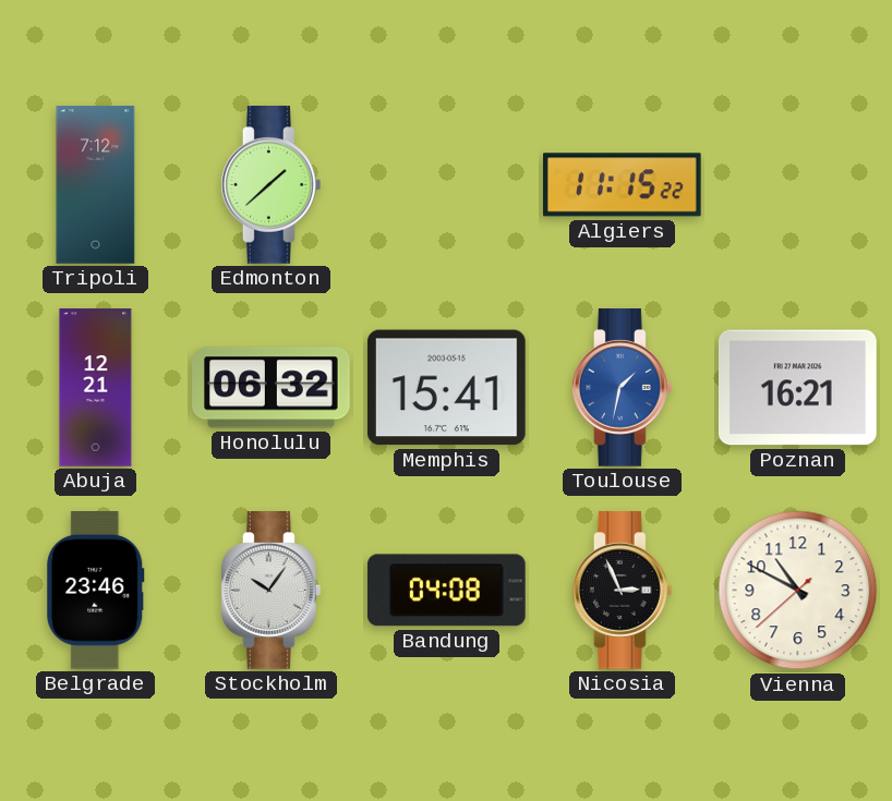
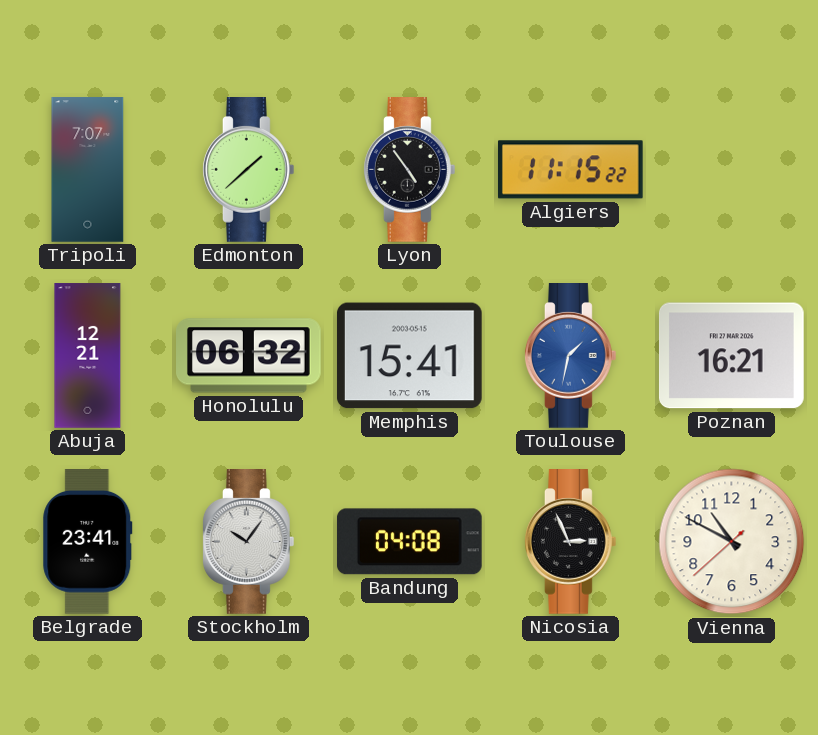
Tripoli: 7:12 -> 7:07 (88, 170)
Lyon: none -> 4:54 (409, 170)
Belgrade: 23:46 -> 23:41 (88, 542)
